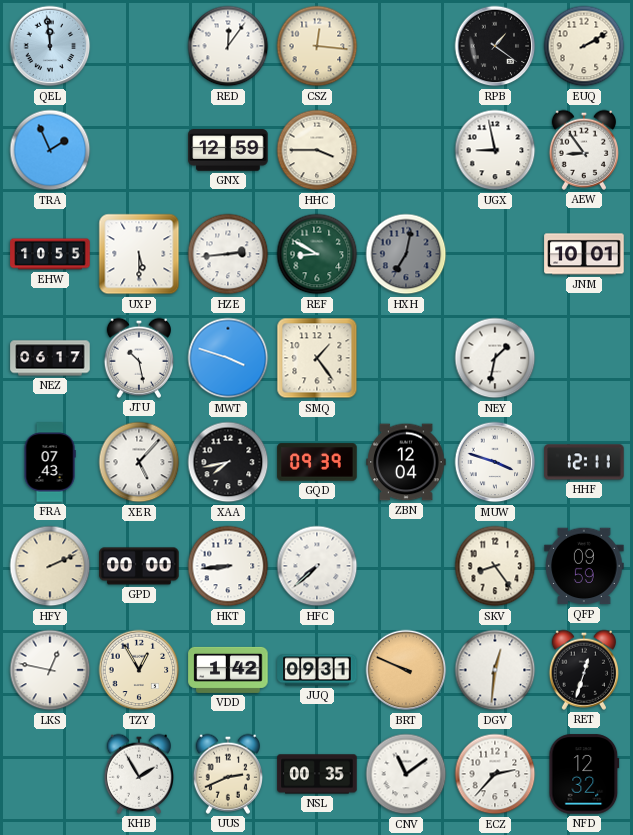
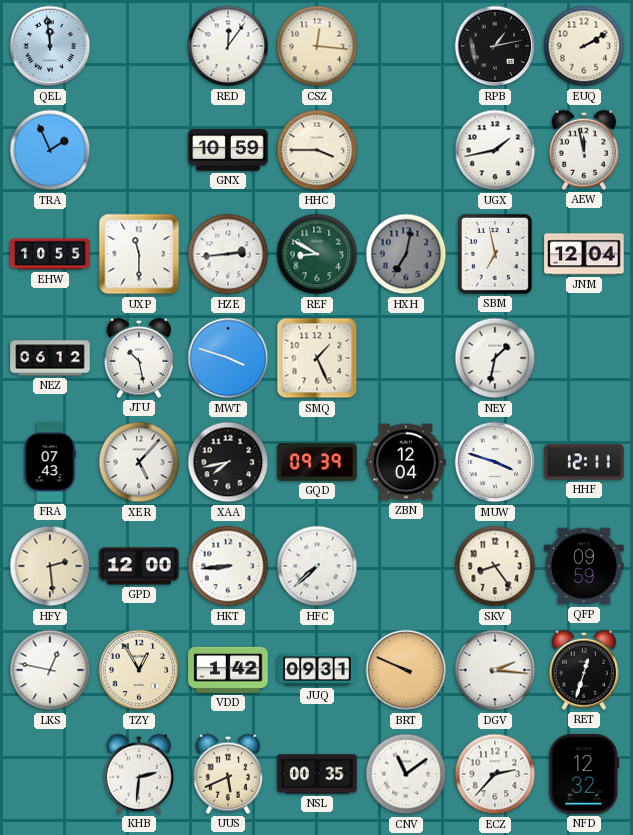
RPB: 1:21 -> 1:13 (495, 46)
GNX: 12:59 -> 10:59 (228, 150)
UGX: 8:58 -> 1:43 (495, 150)
AEW: 8:54 -> 11:58 (583, 150)
UXP: 5:30 -> 11:30 (139, 254)
SBM: none -> 6:58 (495, 254)
JNM: 10:01 -> 12:04 (584, 254)
NEZ: 06:17 -> 06:12 (50, 358)
SMQ: 1:24 -> 1:26 (317, 358)
HFY: 2:11 -> 2:29 (50, 566)
GPD: 00:00 -> 12:00 (139, 566)
DGV: 12:31 -> 2:16 (495, 670)
KHB: 1:55 -> 2:31 (138, 774)
UUS: 2:41 -> 5:41 (227, 774)
